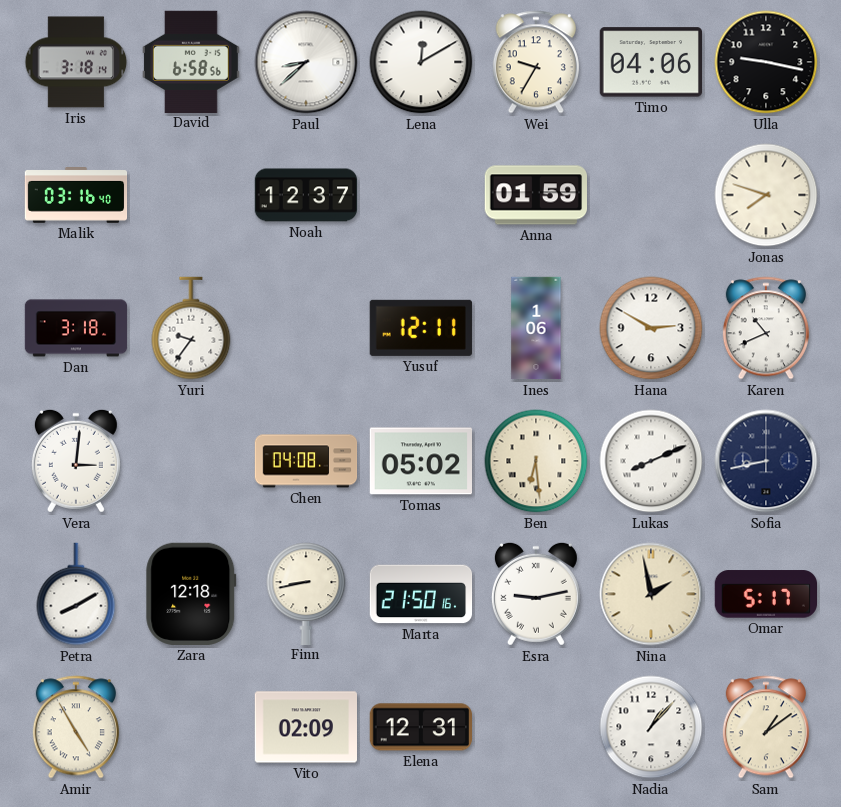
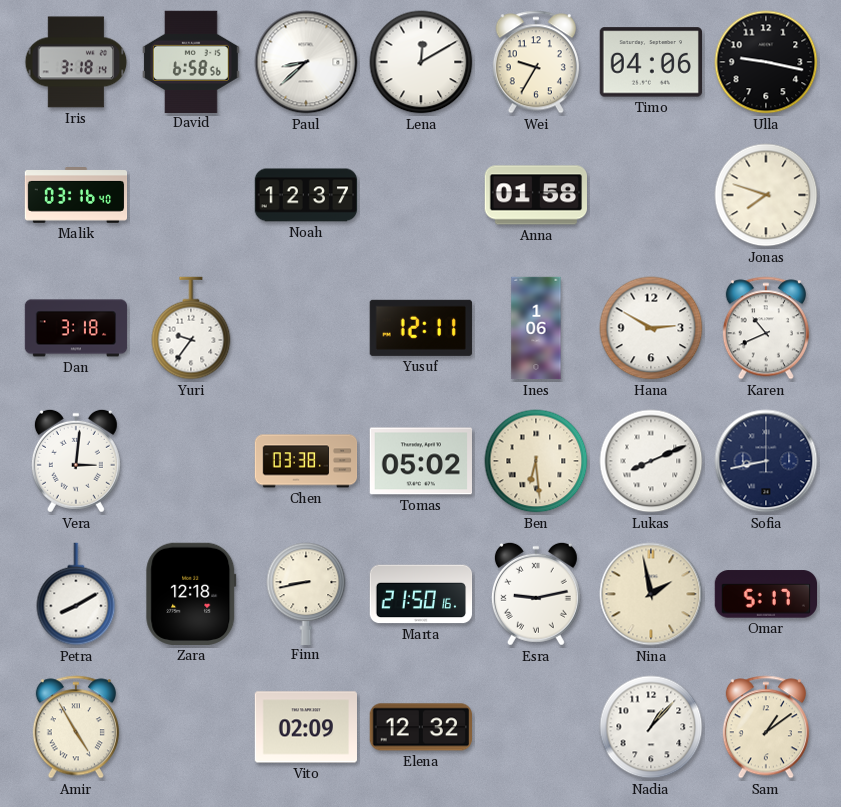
Anna: 01:59 -> 01:58 (535, 195)
Chen: 04:08 -> 03:38 (306, 461)
Elena: 12:31 -> 12:32 (421, 727)
